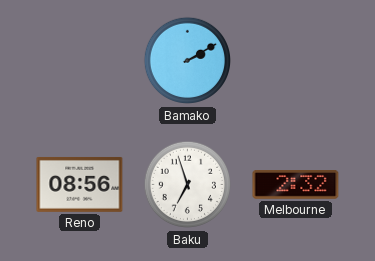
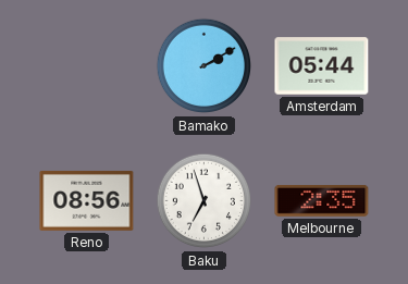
Amsterdam: none -> 05:44 (322, 66)
Melbourne: 2:32 -> 2:35 (322, 201)
